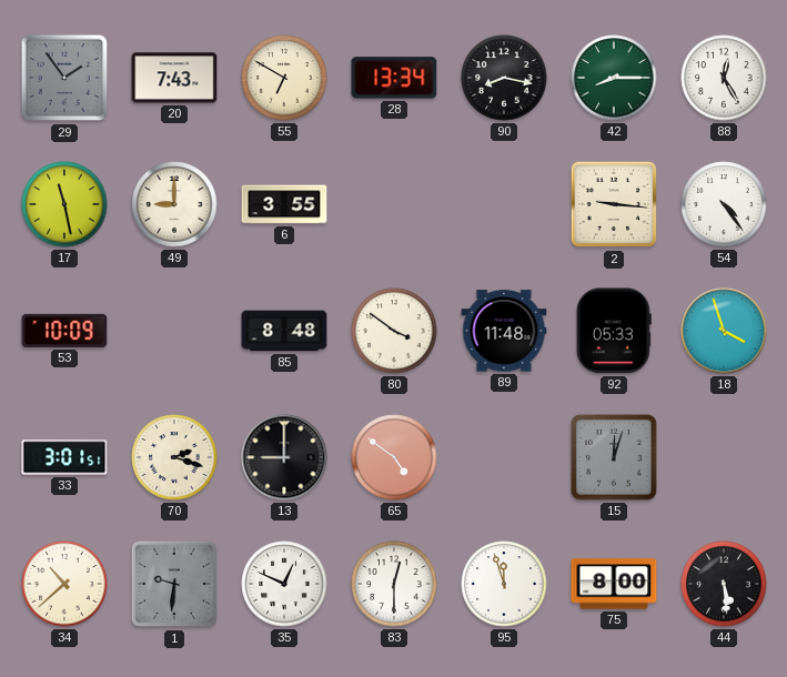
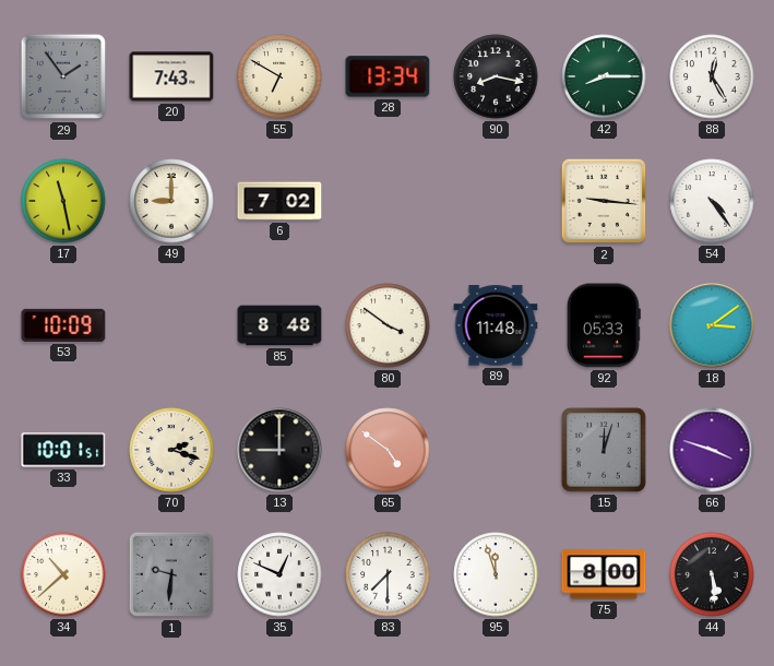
6: 3:55 -> 7:02 (279, 201)
18: 3:57 -> 3:09 (712, 325)
33: 3:01 -> 10:01 (63, 450)
66: none -> 3:48 (712, 450)
83: 12:30 -> 7:30 (388, 574)
